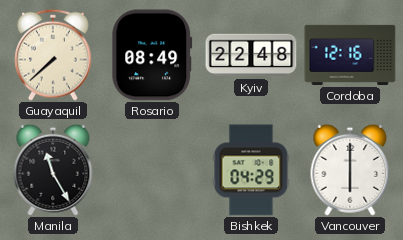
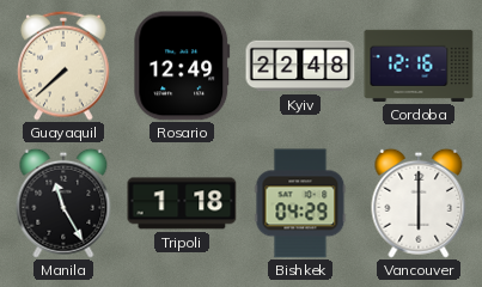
Rosario: 08:49 -> 12:49 (182, 66)
Tripoli: none -> 1:18 (182, 203)
